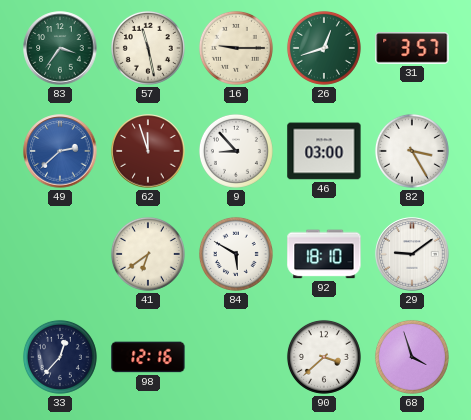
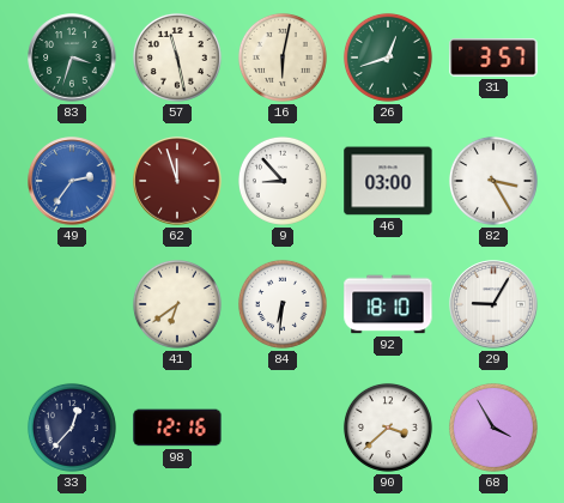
83: 3:36 -> 3:33 (72, 57)
16: 9:15 -> 6:02 (283, 57)
49: 2:38 -> 2:36 (72, 181)
84: 5:50 -> 6:31 (283, 304)
29: 9:09 -> 9:05 (493, 304)
68: 3:57 -> 3:55 (493, 428)
